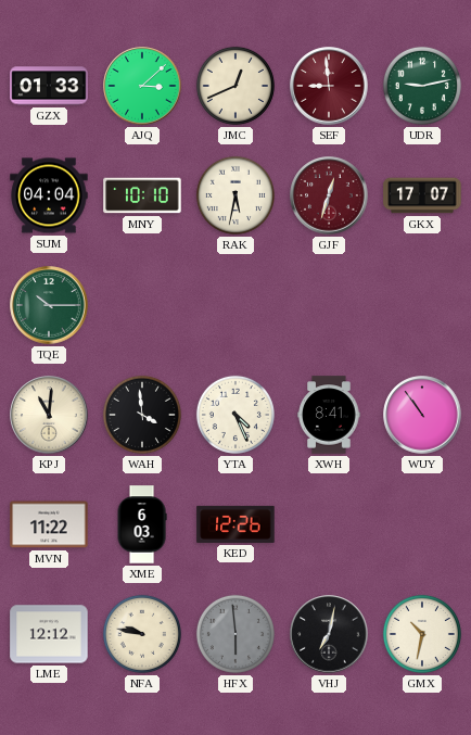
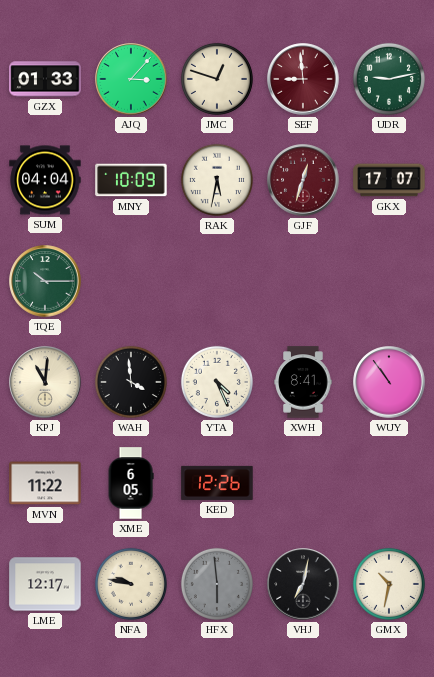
AJQ: 3:08 -> 3:07 (131, 79)
JMC: 12:41 -> 12:48 (217, 79)
MNY: 10:10 -> 10:09 (131, 180)
XME: 6:03 -> 6:05 (131, 483)
LME: 12:12 -> 12:17 (45, 584)
